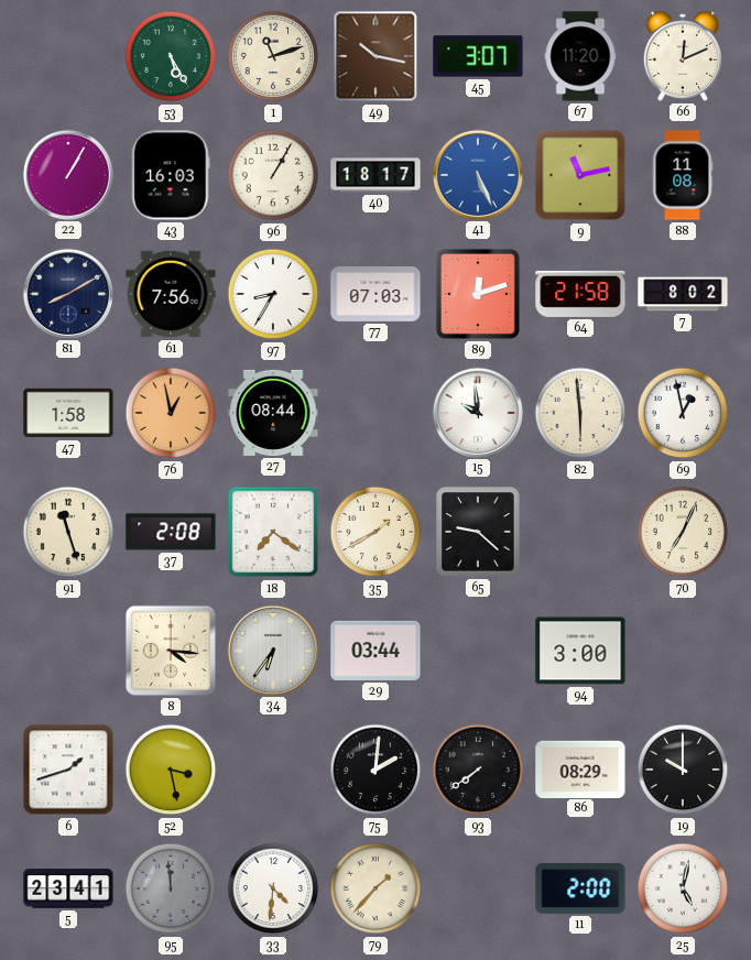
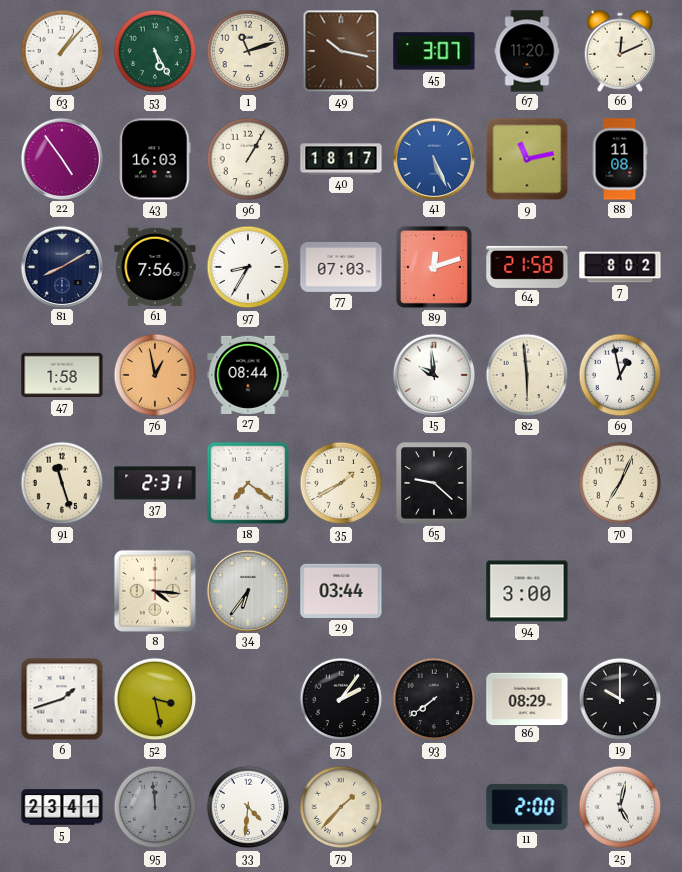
63: none -> 1:07 (62, 51)
22: 1:05 -> 4:54 (61, 158)
37: 2:08 -> 2:31 (155, 483)
75: 2:01 -> 2:06 (341, 699)
